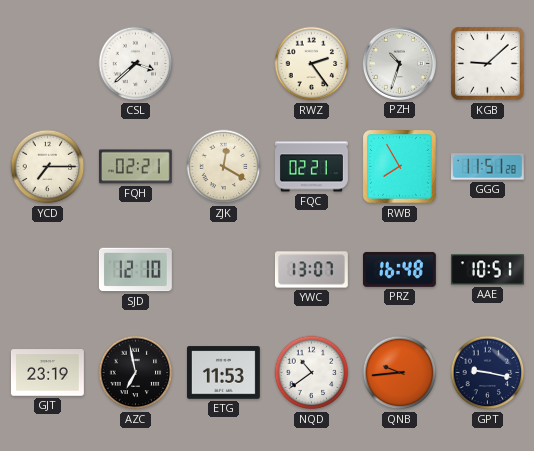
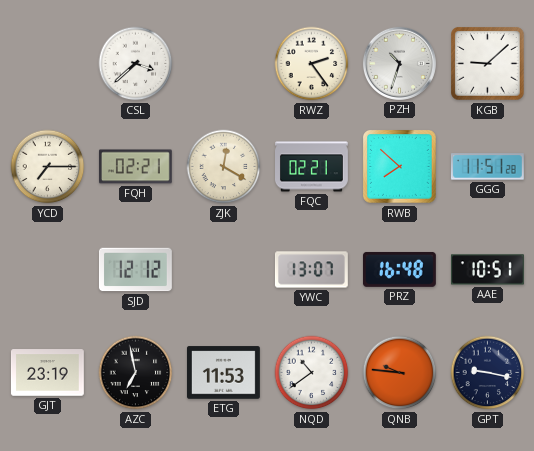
RWB: 7:55 -> 7:52 (400, 167)
SJD: 12:10 -> 12:12 (135, 270)
QNB: 9:44 -> 9:46 (400, 373)
